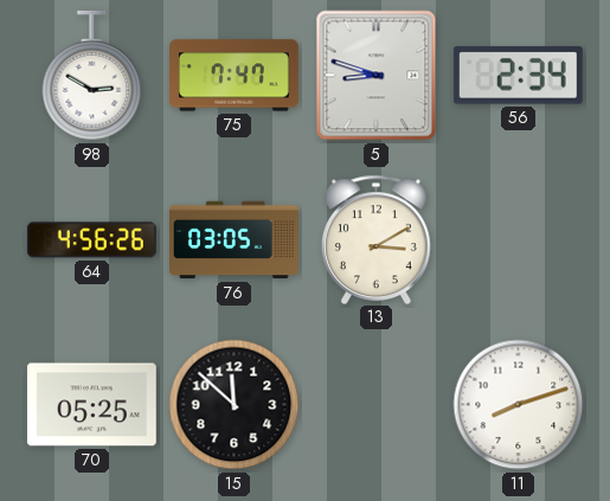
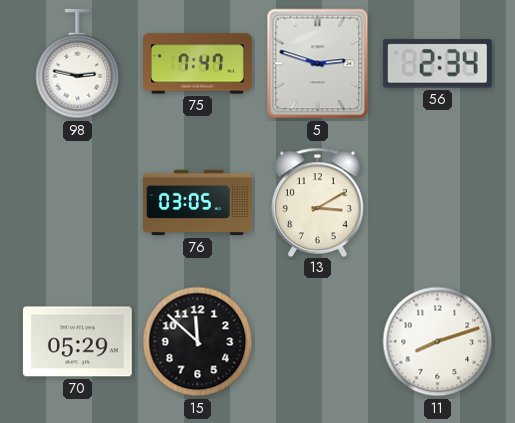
98: 2:50 -> 2:47 (78, 64)
5: 8:48 -> 2:48 (318, 64)
64: 4:56 -> none (91, 240)
70: 05:25 -> 05:29 (77, 342)
